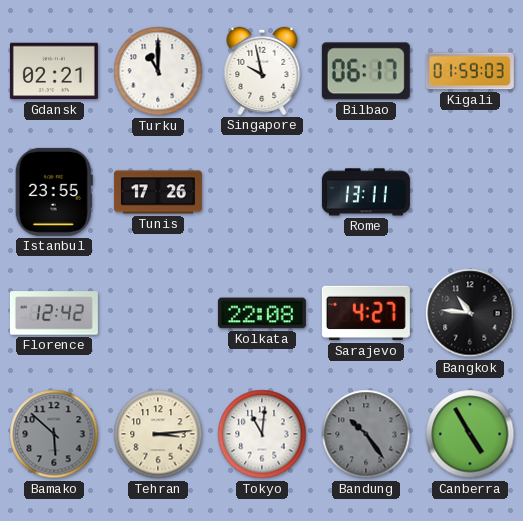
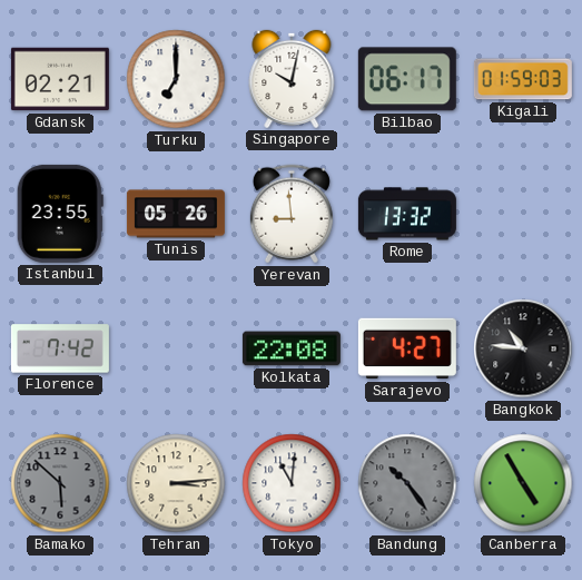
Turku: 11:00 -> 7:00 (176, 79)
Singapore: 9:58 -> 10:02 (292, 79)
Tunis: 17:26 -> 05:26 (176, 214)
Yerevan: none -> 8:59 (292, 214)
Rome: 13:11 -> 13:32 (407, 214)
Florence: 12:42 -> 7:42 (60, 348)
